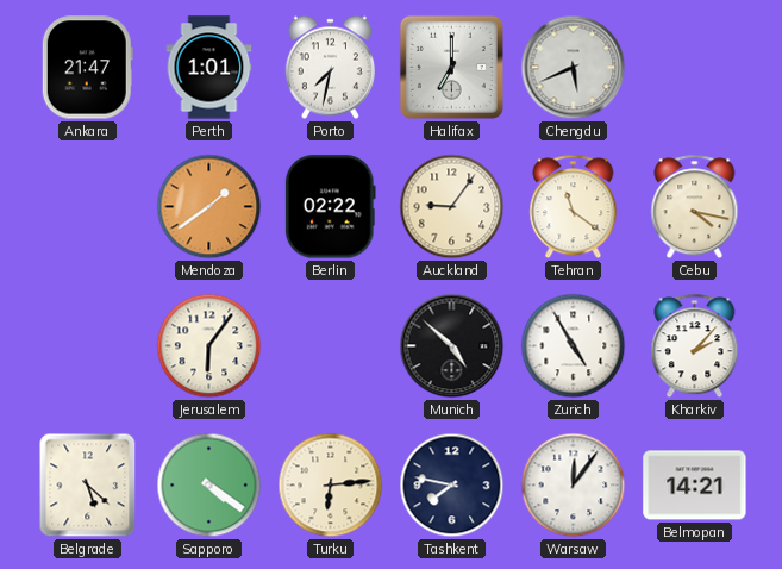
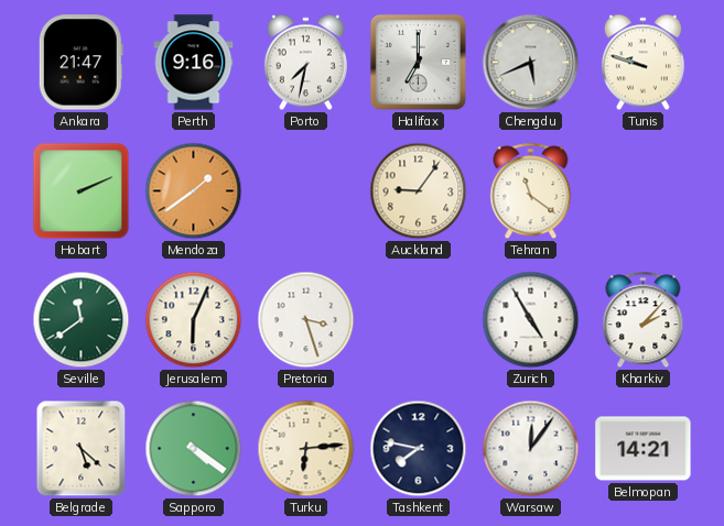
Perth: 1:01 -> 9:16 (194, 63)
Tunis: none -> 9:48 (642, 63)
Hobart: none -> 2:11 (82, 191)
Berlin: 02:22 -> none (330, 207)
Cebu: 4:17 -> none (695, 207)
Seville: none -> 11:39 (82, 320)
Jerusalem: 6:06 -> 6:04 (194, 320)
Pretoria: none -> 3:27 (306, 320)
Munich: 4:52 -> none (452, 346)
